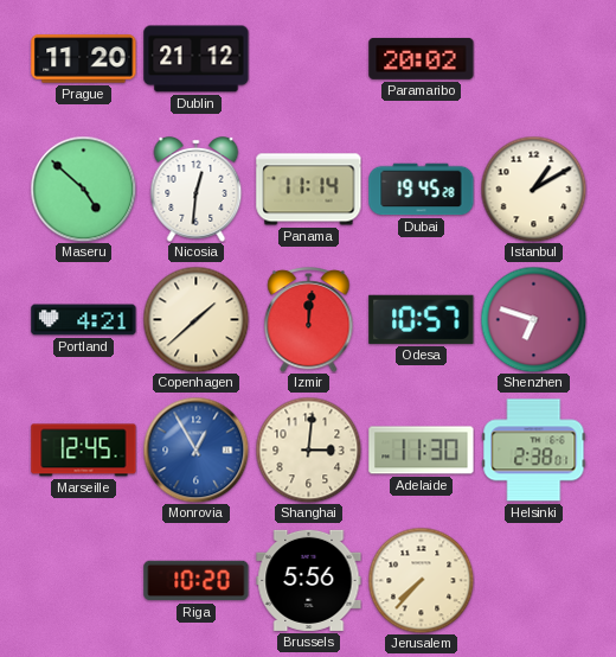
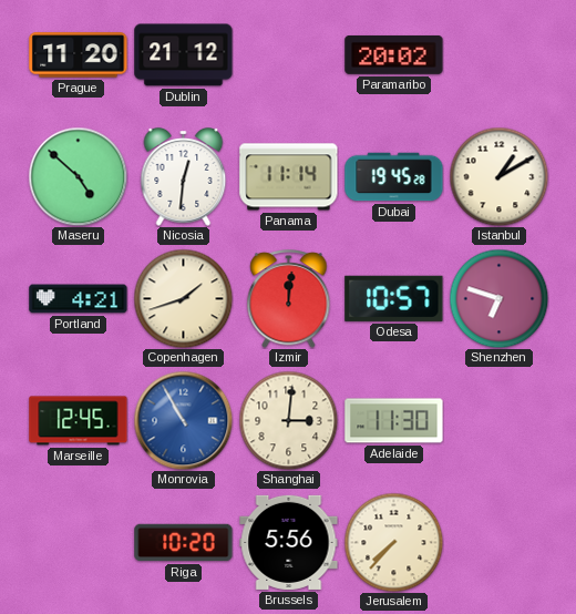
Copenhagen: 1:38 -> 1:42 (183, 298)
Monrovia: 12:55 -> 10:55 (183, 420)
Helsinki: 2:38 -> none (534, 451)
